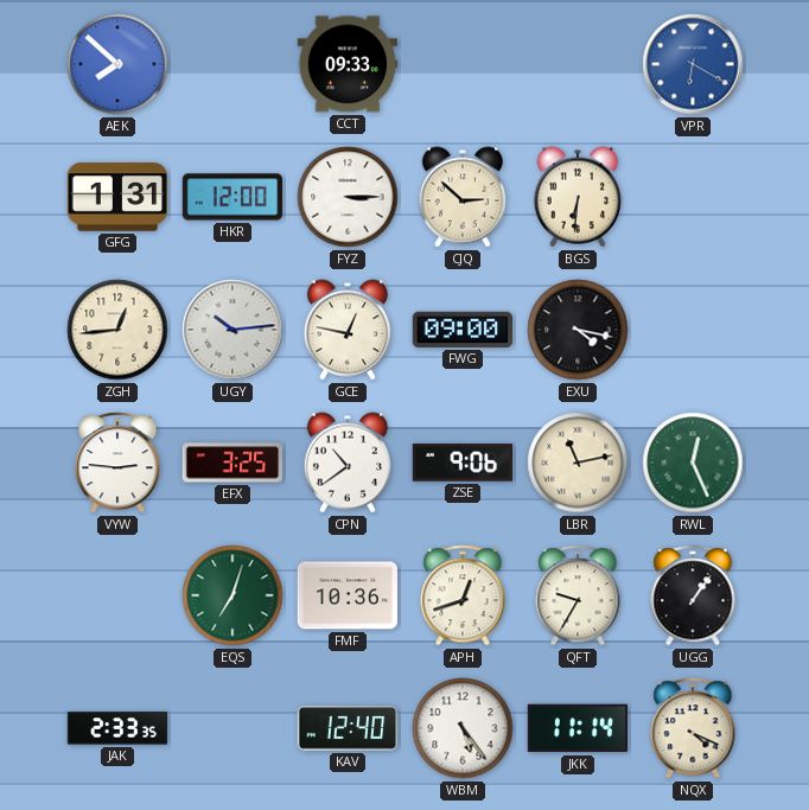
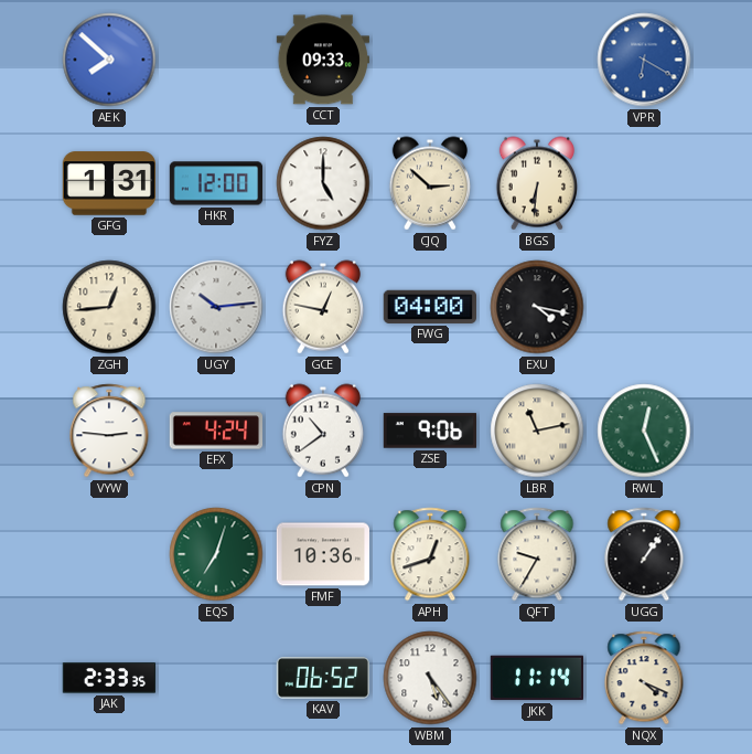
FYZ: 3:15 -> 5:00 (323, 183)
FWG: 09:00 -> 04:00 (429, 307)
EFX: 3:25 -> 4:24 (216, 431)
KAV: 12:40 -> 06:52 (323, 678)
